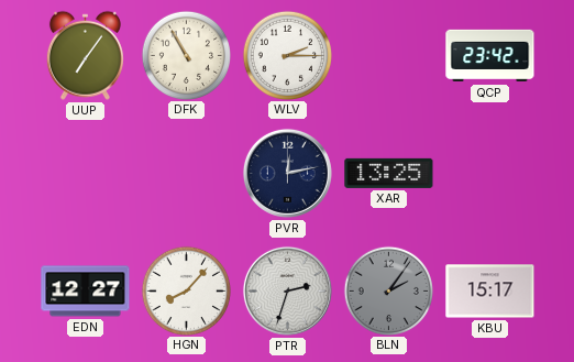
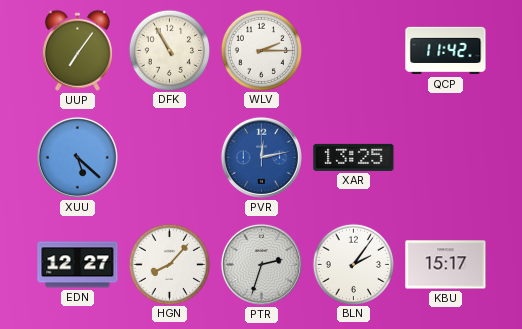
QCP: 23:42 -> 11:42 (446, 51)
XUU: none -> 5:22 (77, 157)
PVR dial: navy -> blue (261, 157)
BLN dial: grey -> white (353, 264)
